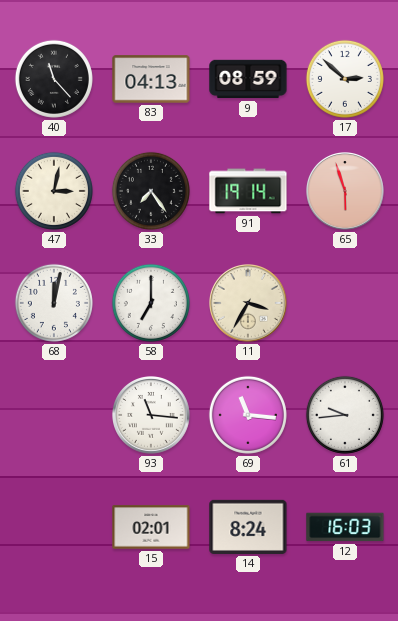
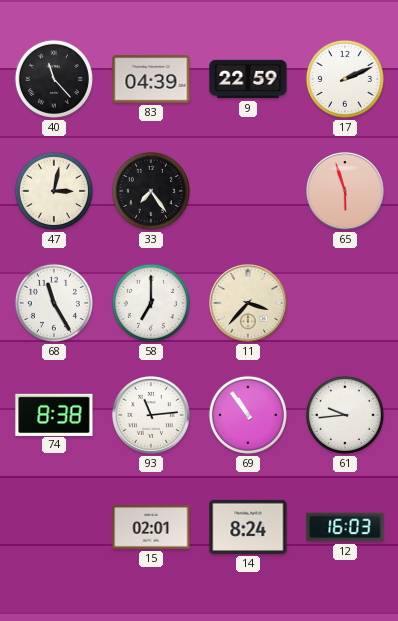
83: 04:13 -> 04:39 (151, 79)
9: 08:59 -> 22:59 (248, 79)
17: 2:52 -> 2:11 (345, 79)
91: 19:14 -> none (248, 191)
68: 12:02 -> 11:25 (54, 303)
11: 3:35 -> 3:37 (249, 304)
74: none -> 8:38 (54, 414)
93: 11:16 -> 11:14 (152, 416)
69: 11:16 -> 10:54 (248, 415)
